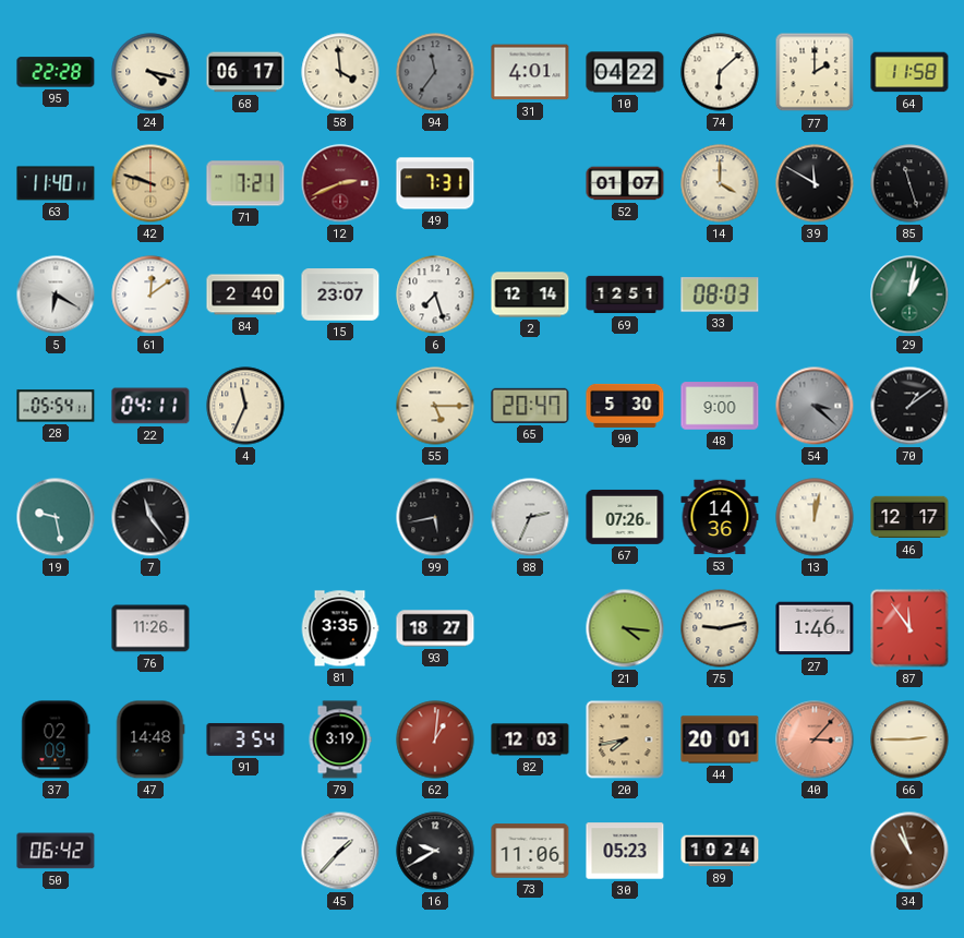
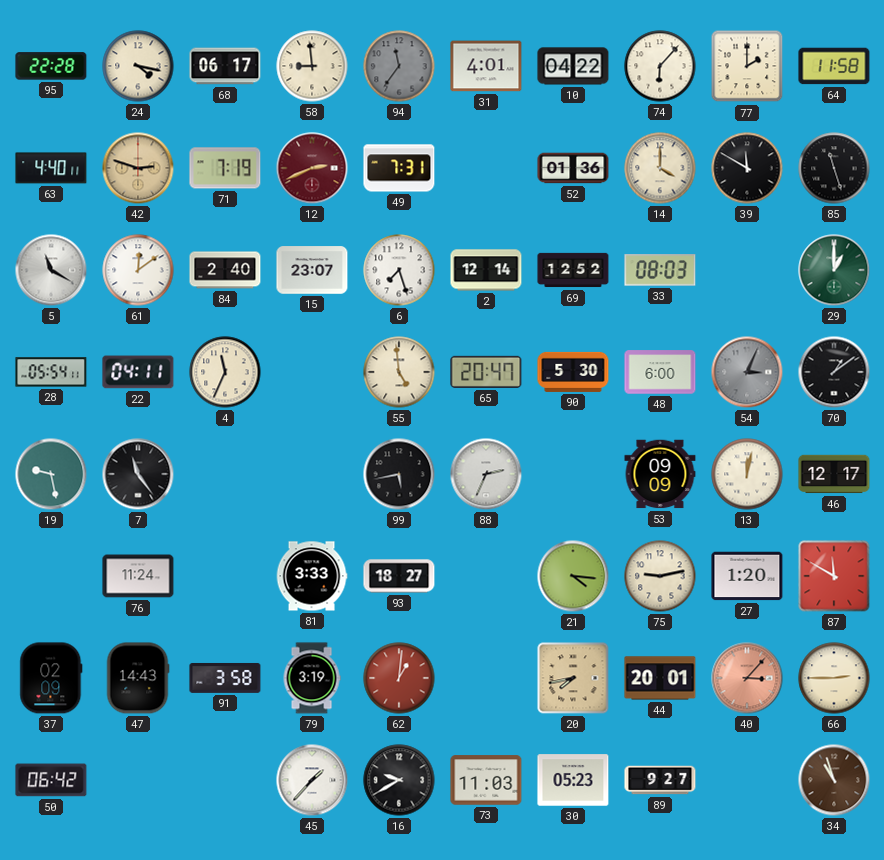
58: 3:59 -> 8:59 (312, 66)
74: 6:08 -> 6:07 (660, 66)
63: 11:40 -> 4:40 (51, 168)
42: 9:48 -> 2:48 (138, 168)
71: 7:21 -> 7:19 (225, 168)
52: 01:07 -> 01:36 (573, 168)
5: 6:20 -> 11:20 (51, 270)
69: 12:51 -> 12:52 (573, 270)
29: 1:02 -> 1:00 (834, 270)
55: 5:15 -> 4:59 (399, 372)
48: 9:00 -> 6:00 (660, 372)
54: 3:22 -> 3:04 (747, 372)
67: 07:26 -> none (625, 517)
53: 14:36 -> 09:09 (660, 474)
76: 11:26 -> 11:24 (138, 576)
81: 3:35 -> 3:33 (312, 576)
27: 1:46 -> 1:20 (747, 576)
87: 11:54 -> 11:50 (834, 576)
47: 14:48 -> 14:43 (138, 678)
91: 3:54 -> 3:58 (225, 678)
82: 12:03 -> none (530, 739)
73: 11:06 -> 11:03 (486, 780)
89: 10:24 -> 9:27 (660, 780)
